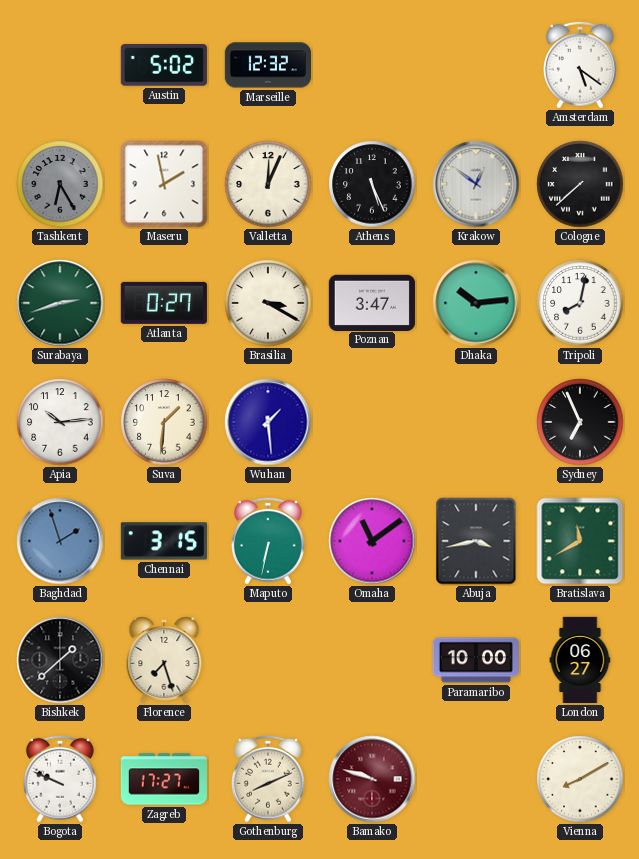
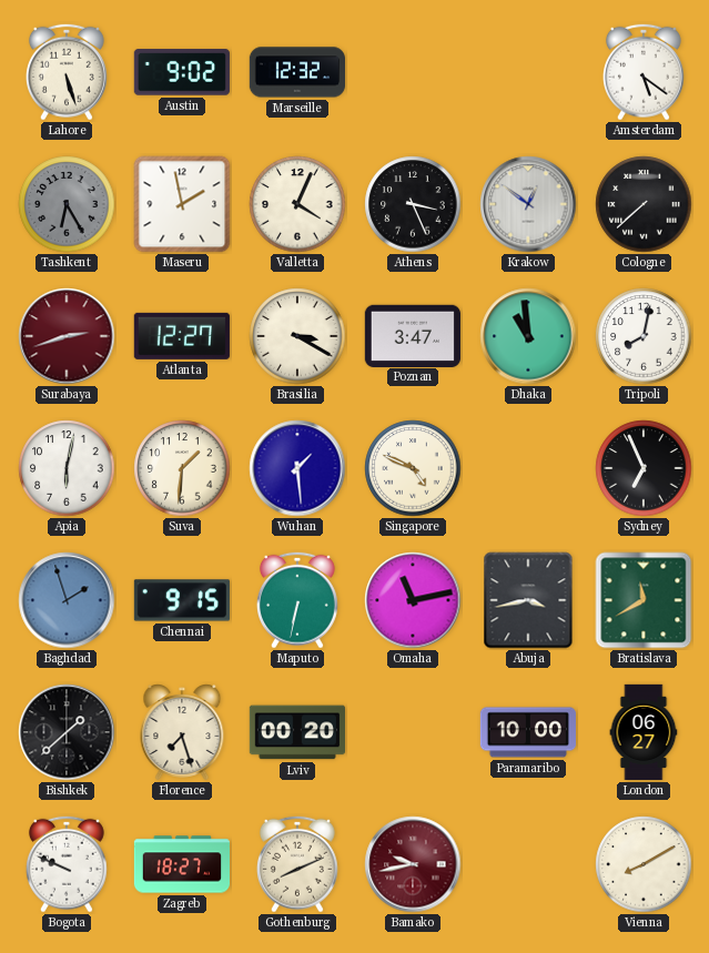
Lahore: none -> 5:27 (67, 72)
Austin: 5:02 -> 9:02 (182, 72)
Valletta: 12:04 -> 4:04 (297, 204)
Athens: 5:26 -> 3:26 (413, 204)
Surabaya dial: green -> burgundy (67, 336)
Atlanta: 0:27 -> 12:27 (182, 336)
Dhaka: 10:14 -> 10:59 (528, 336)
Apia: 10:14 -> 6:02 (67, 468)
Singapore: none -> 4:49 (413, 468)
Chennai: 3:15 -> 9:15 (181, 600)
Omaha: 11:09 -> 11:13 (413, 600)
Lviv: none -> 00:20 (296, 732)
Zagreb: 17:27 -> 18:27 (182, 864)
Bamako: 9:48 -> 9:43 (413, 864)
